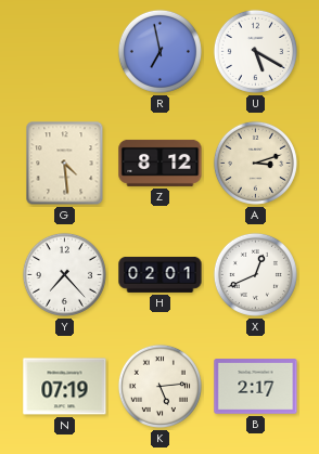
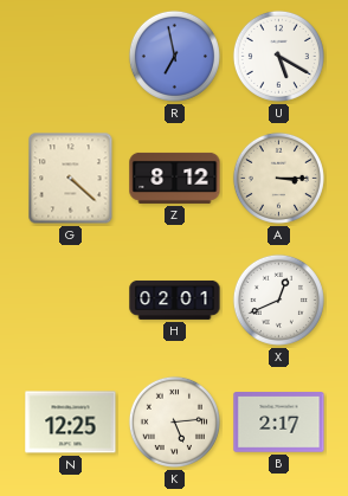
G: 4:29 -> 4:22 (71, 179)
A: 3:12 -> 3:15 (278, 178)
Y: 7:23 -> none (64, 274)
N: 07:19 -> 12:25 (71, 423)
